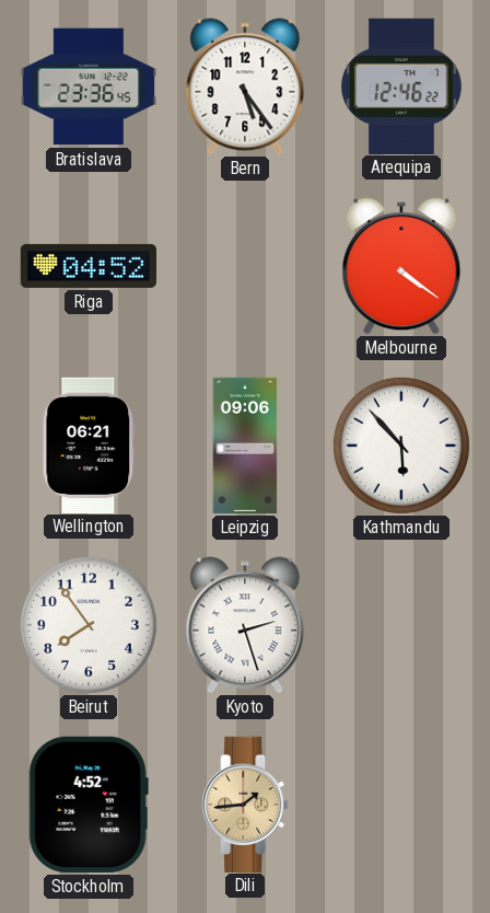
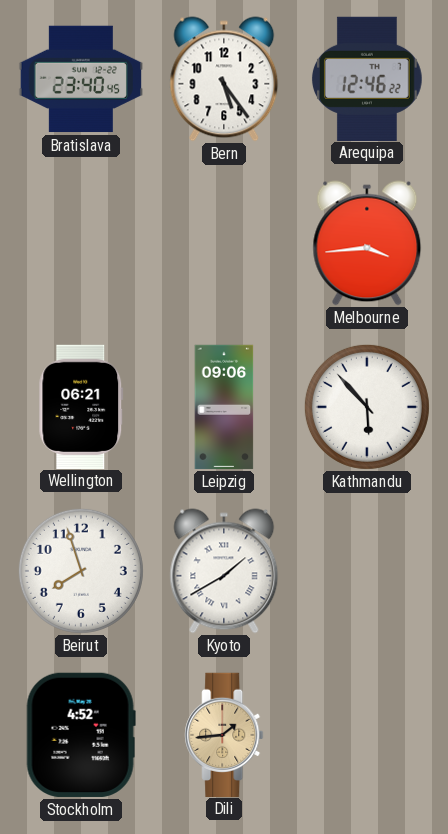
Bratislava: 23:36 -> 23:40 (80, 79)
Riga: 04:52 -> none (87, 266)
Melbourne: 4:21 -> 3:44 (367, 243)
Beirut: 7:54 -> 7:57 (81, 571)
Kyoto: 2:27 -> 1:40 (224, 571)
